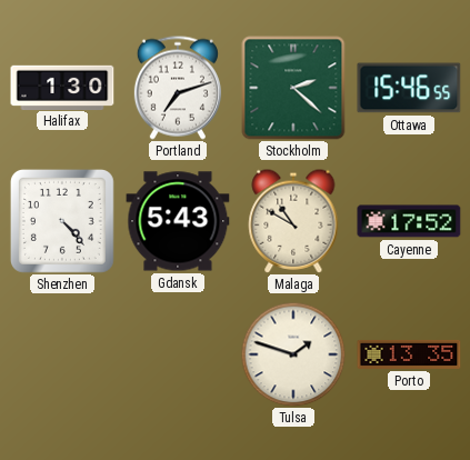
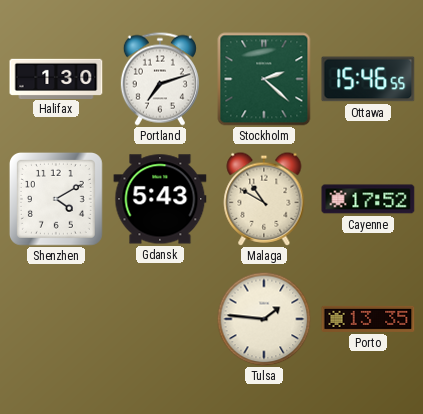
Shenzhen: 4:23 -> 4:10 (56, 199)
Tulsa: 1:48 -> 1:46 (264, 319)
